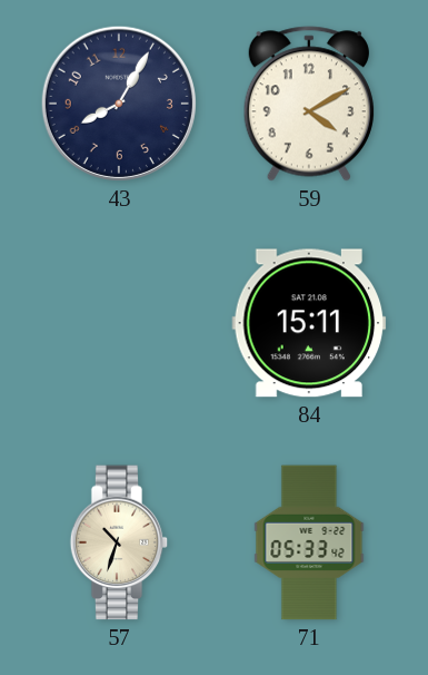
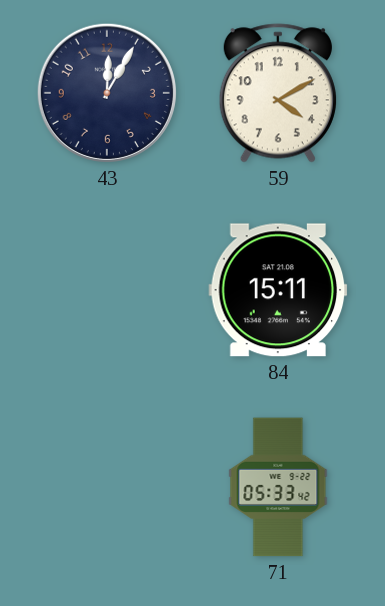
43: 8:05 -> 12:05 (107, 93)
57: 10:33 -> none (119, 542)
